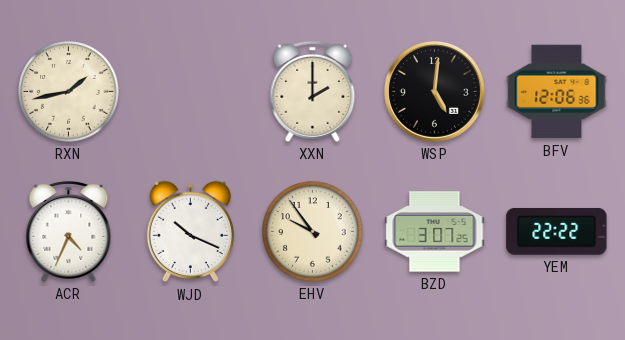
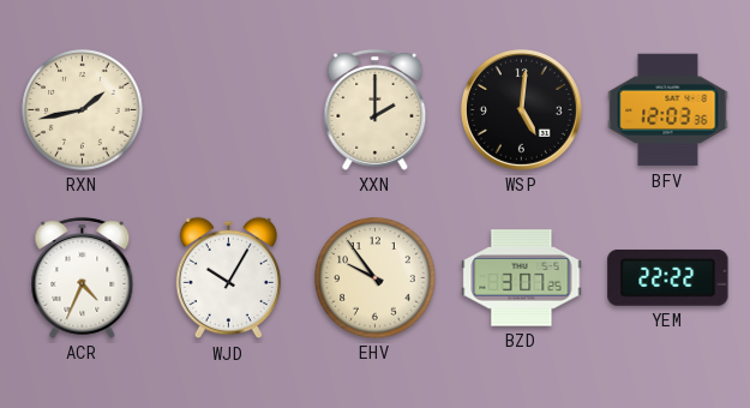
BFV: 12:06 -> 12:03 (668, 110)
WJD: 10:19 -> 10:05 (228, 278)
